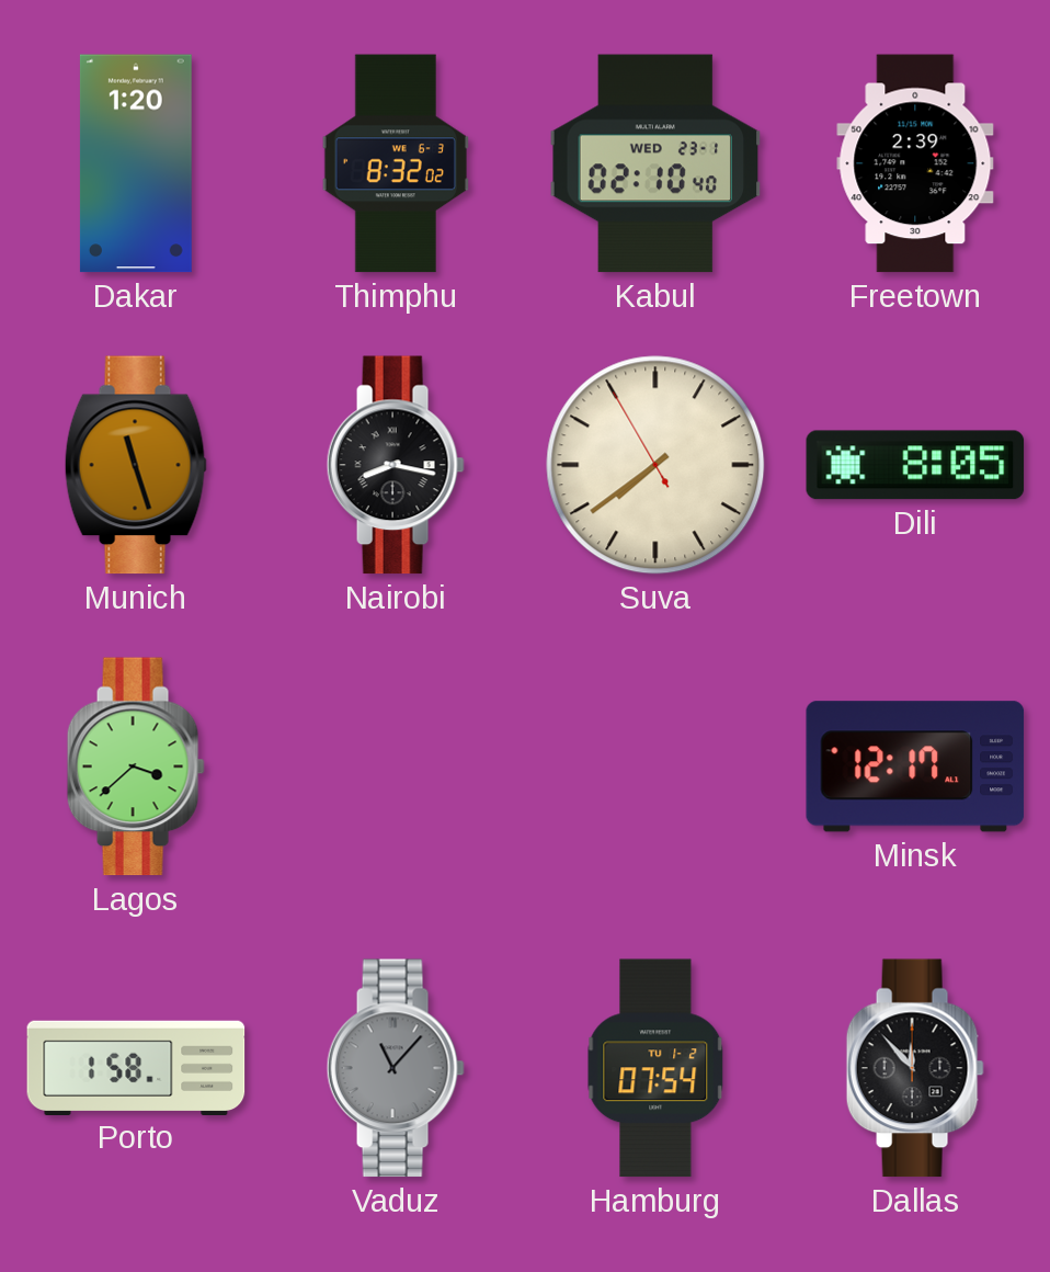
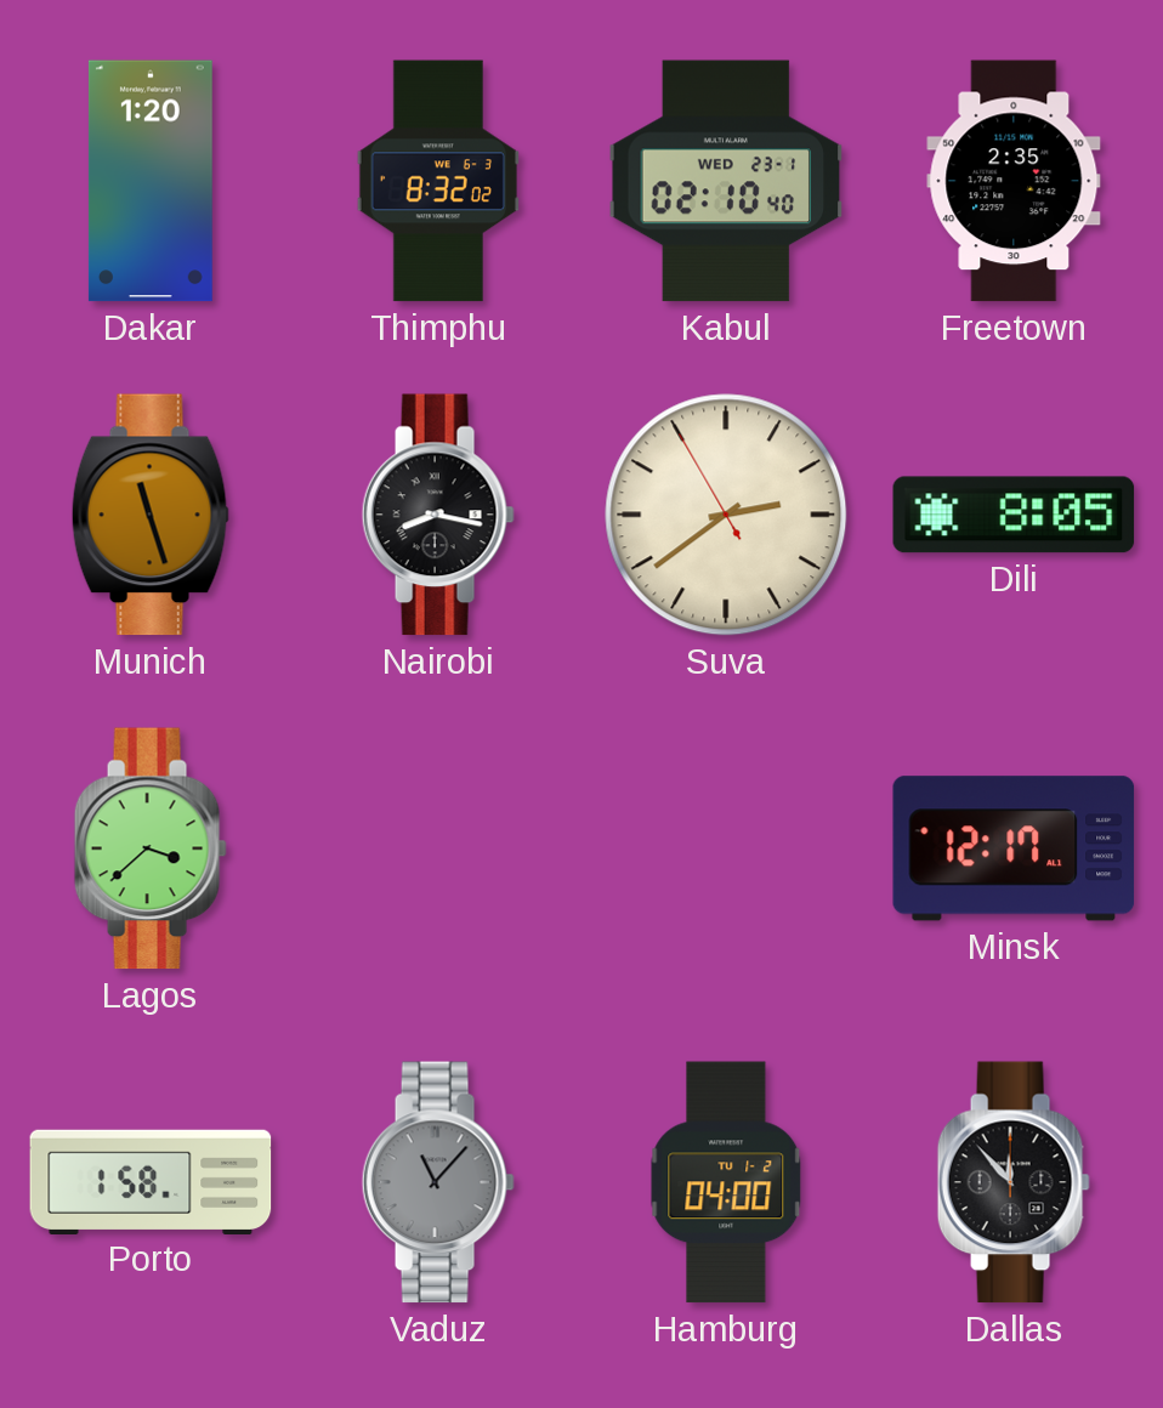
Freetown: 2:39 -> 2:35 (1014, 181)
Suva: 7:38 -> 2:38 (726, 515)
Hamburg: 07:54 -> 04:00 (726, 1182)
